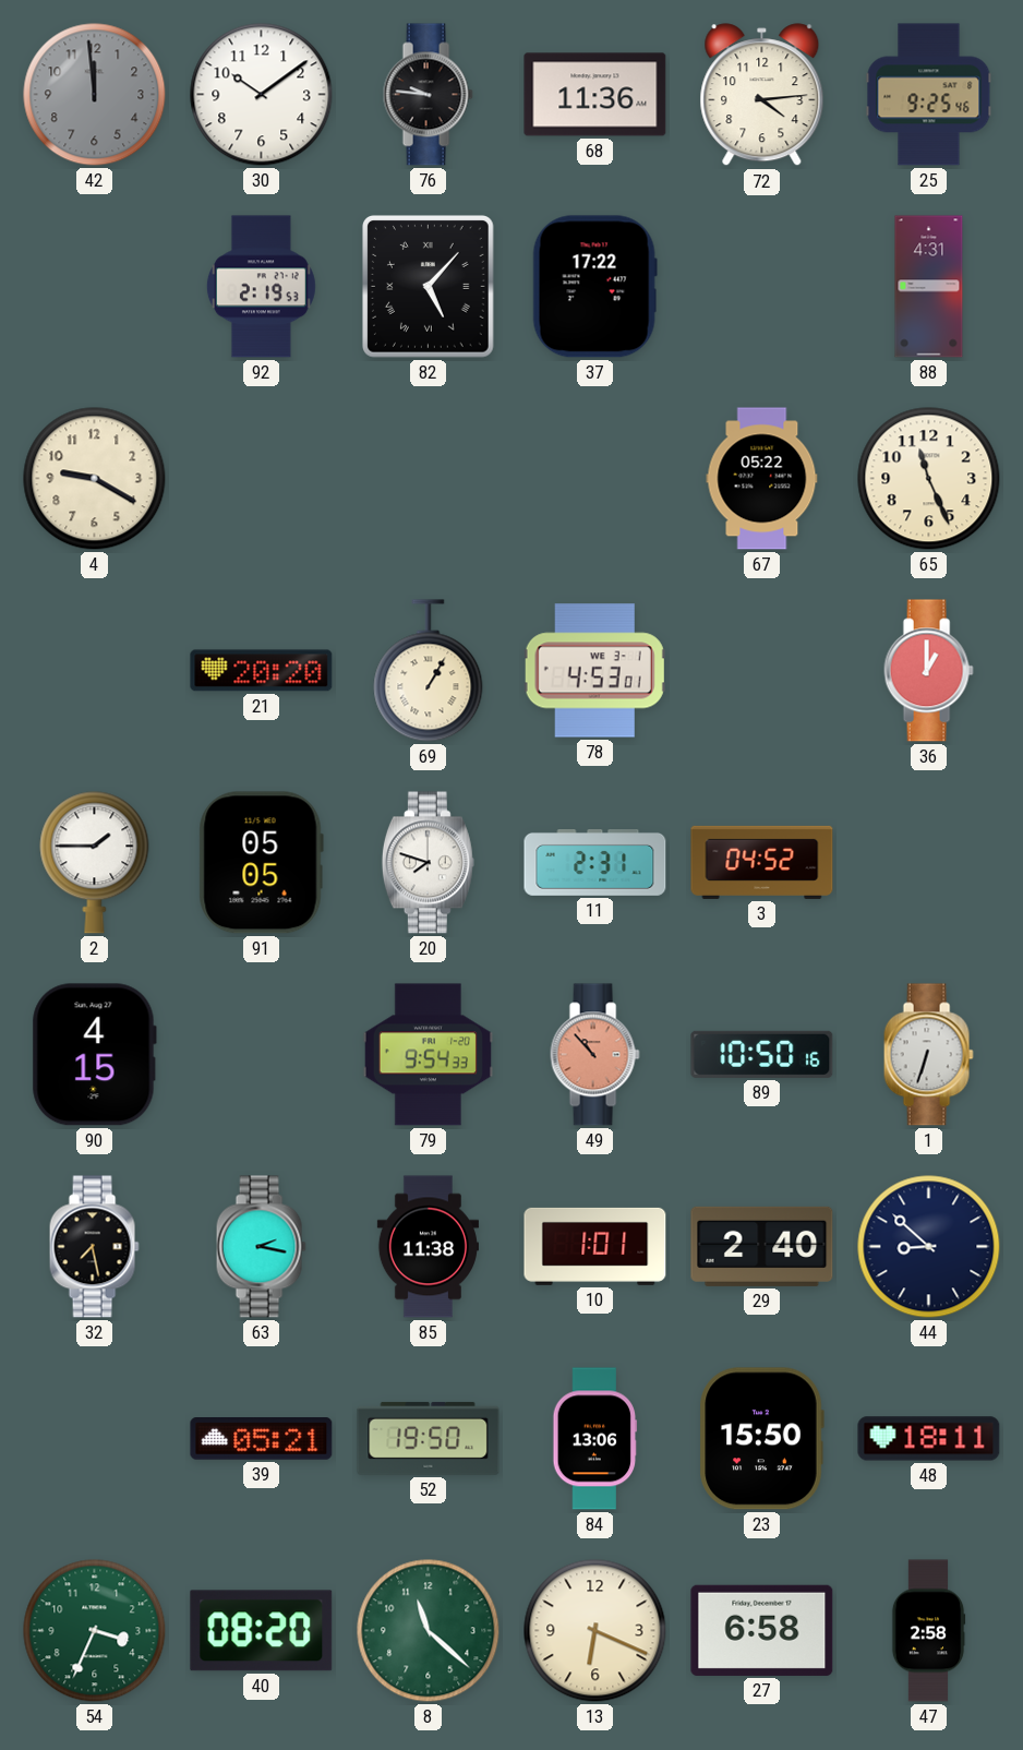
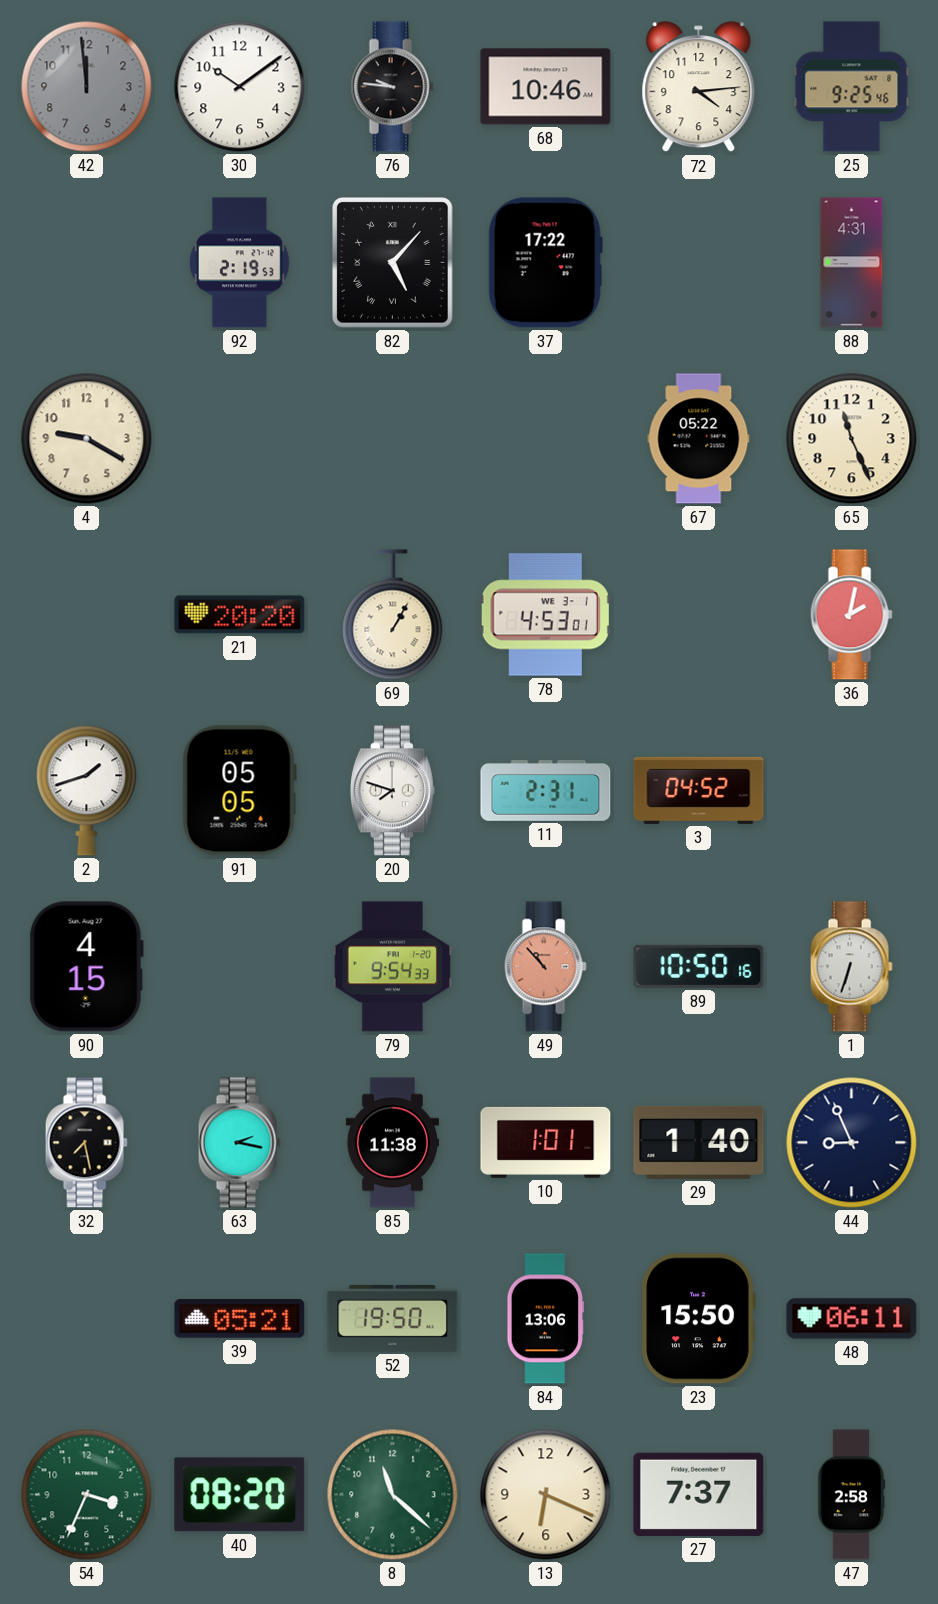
68: 11:36 -> 10:46 (546, 87)
36: 1:00 -> 2:02 (851, 615)
2: 1:45 -> 1:42 (87, 791)
29: 2:40 -> 1:40 (699, 1142)
44: 8:52 -> 8:56 (852, 1143)
48: 18:11 -> 06:11 (852, 1319)
27: 6:58 -> 7:37 (699, 1494)
